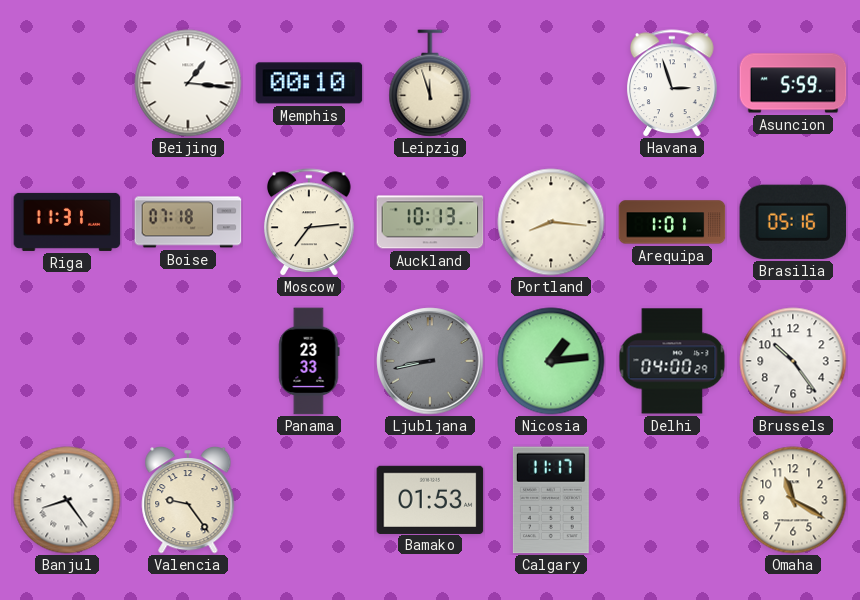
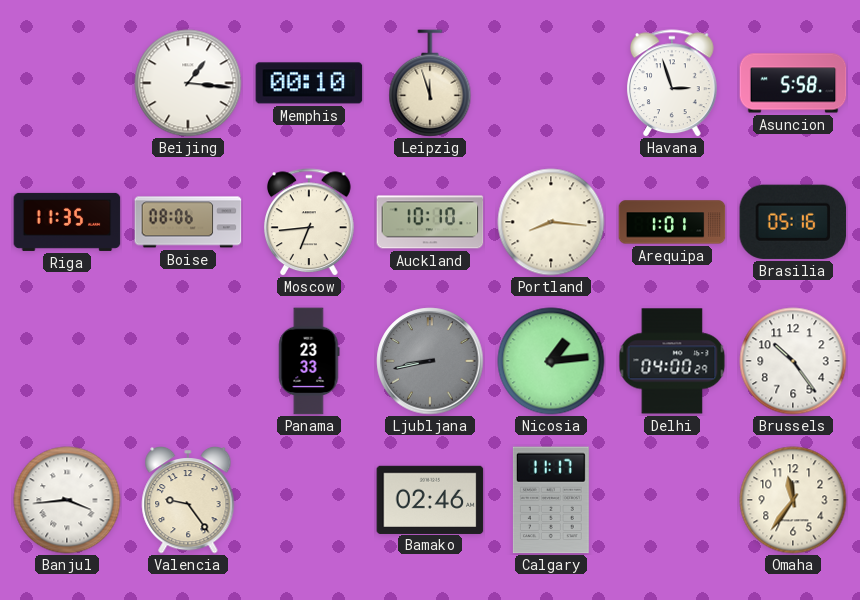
Asuncion: 5:59 -> 5:58 (793, 83)
Riga: 11:31 -> 11:35 (67, 222)
Boise: 07:18 -> 08:06 (188, 222)
Moscow: 7:14 -> 6:44 (310, 222)
Auckland: 10:13 -> 10:10 (430, 222)
Banjul: 8:24 -> 3:44 (67, 500)
Bamako: 01:53 -> 02:46 (430, 499)
Omaha: 11:20 -> 11:36 (793, 500)
